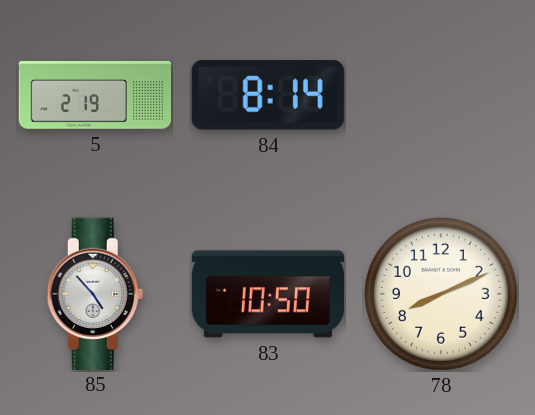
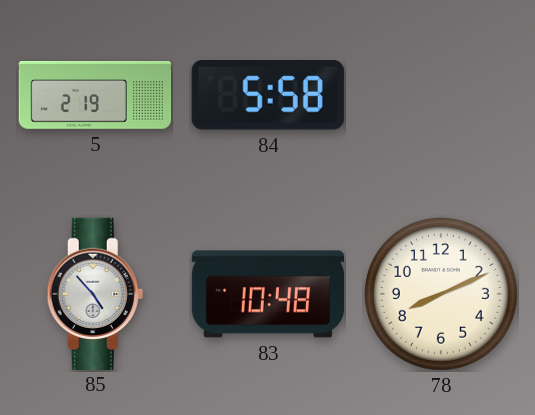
84: 8:14 -> 5:58 (268, 96)
83: 10:50 -> 10:48 (268, 294)
